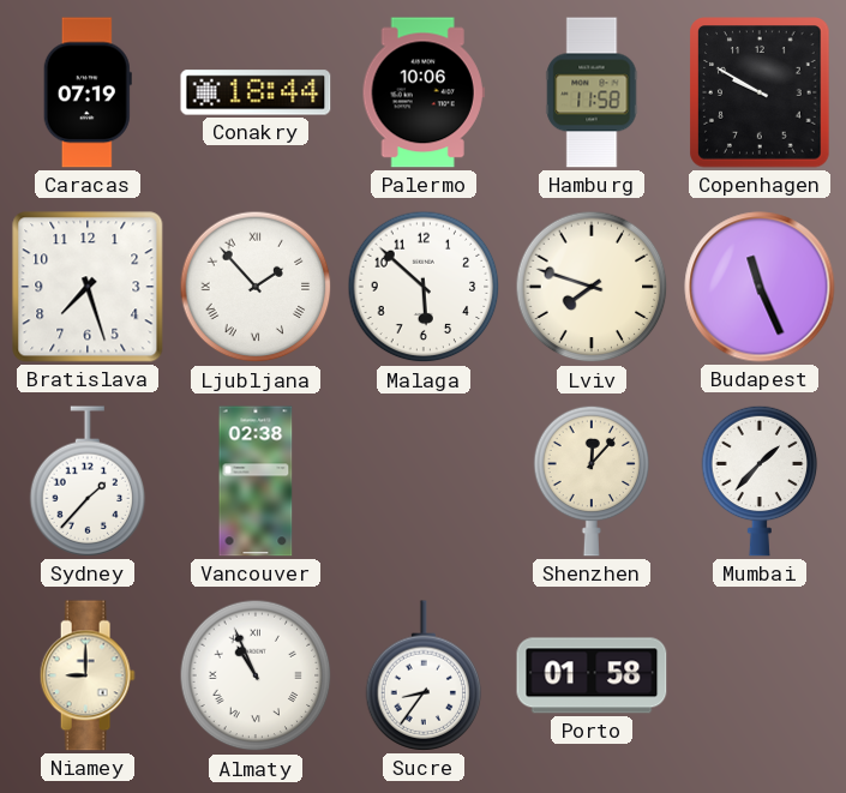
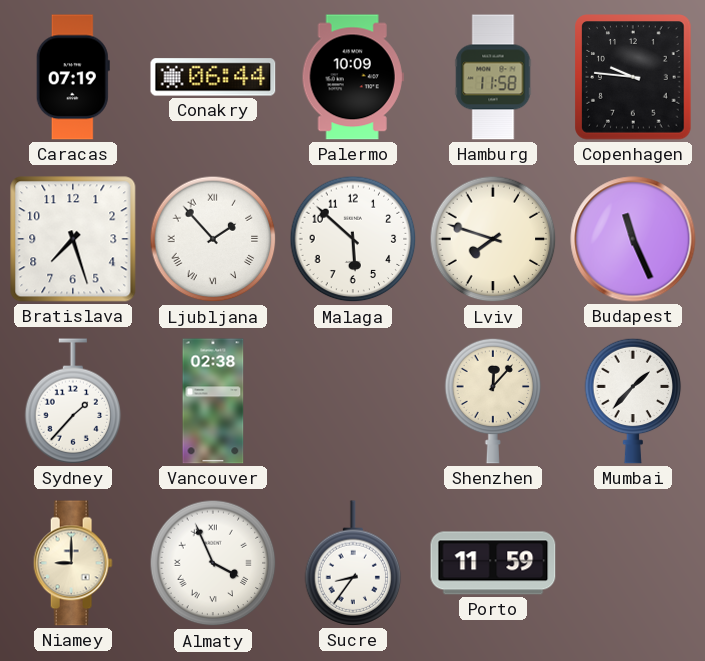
Conakry: 18:44 -> 06:44 (213, 77)
Palermo: 10:06 -> 10:09 (353, 77)
Copenhagen: 9:50 -> 9:46 (633, 77)
Almaty: 10:56 -> 3:56 (213, 563)
Porto: 01:58 -> 11:59 (493, 563)
